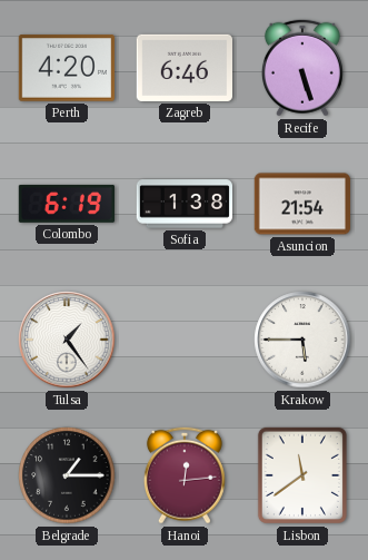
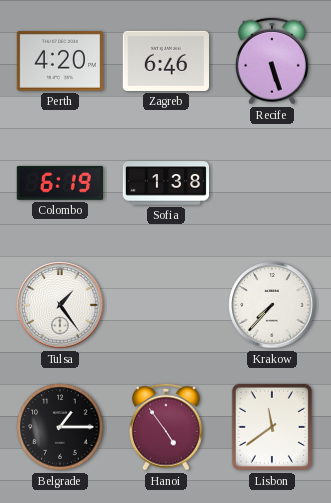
Asuncion: 21:54 -> none (302, 204)
Krakow: 5:45 -> 7:37 (272, 305)
Hanoi: 12:14 -> 4:54 (166, 427)
